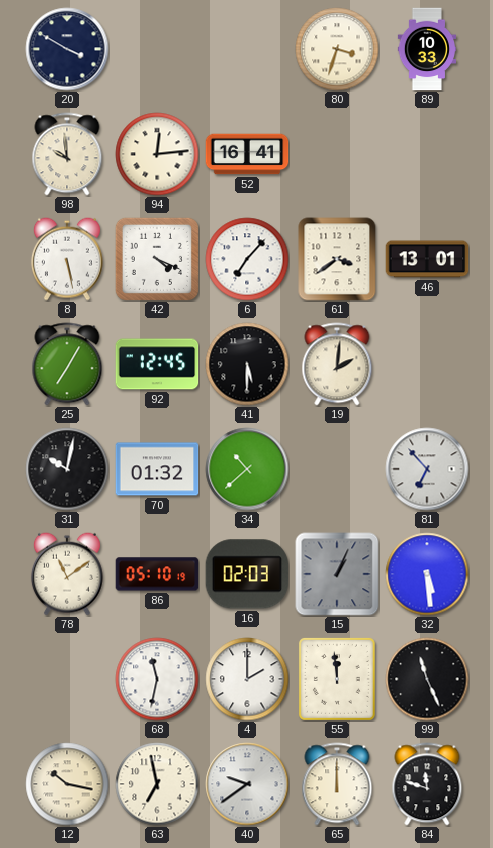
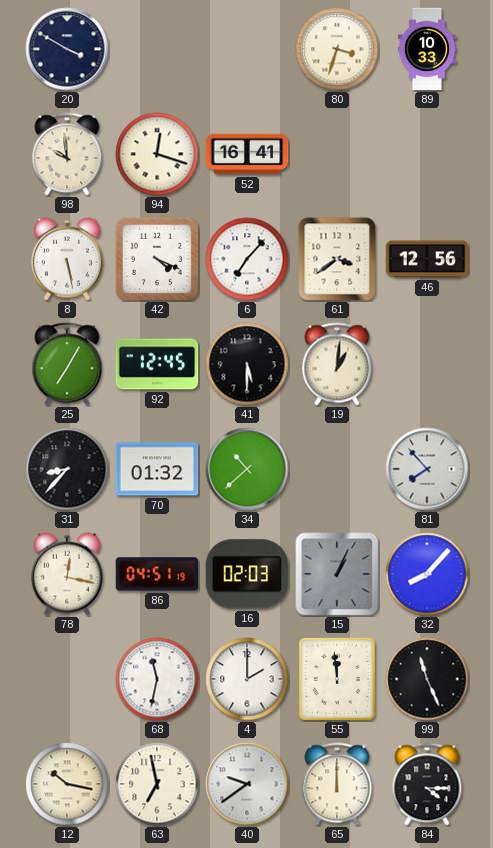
94: 12:14 -> 12:18 (157, 154)
46: 13:01 -> 12:56 (427, 259)
19: 2:01 -> 1:01 (337, 364)
31: 10:02 -> 8:37 (67, 469)
81: 6:53 -> 7:53 (427, 469)
78: 11:09 -> 12:17 (67, 574)
86: 05:10 -> 04:51 (157, 574)
32: 5:29 -> 8:07 (427, 574)
84: 11:48 -> 4:15 (427, 784)
